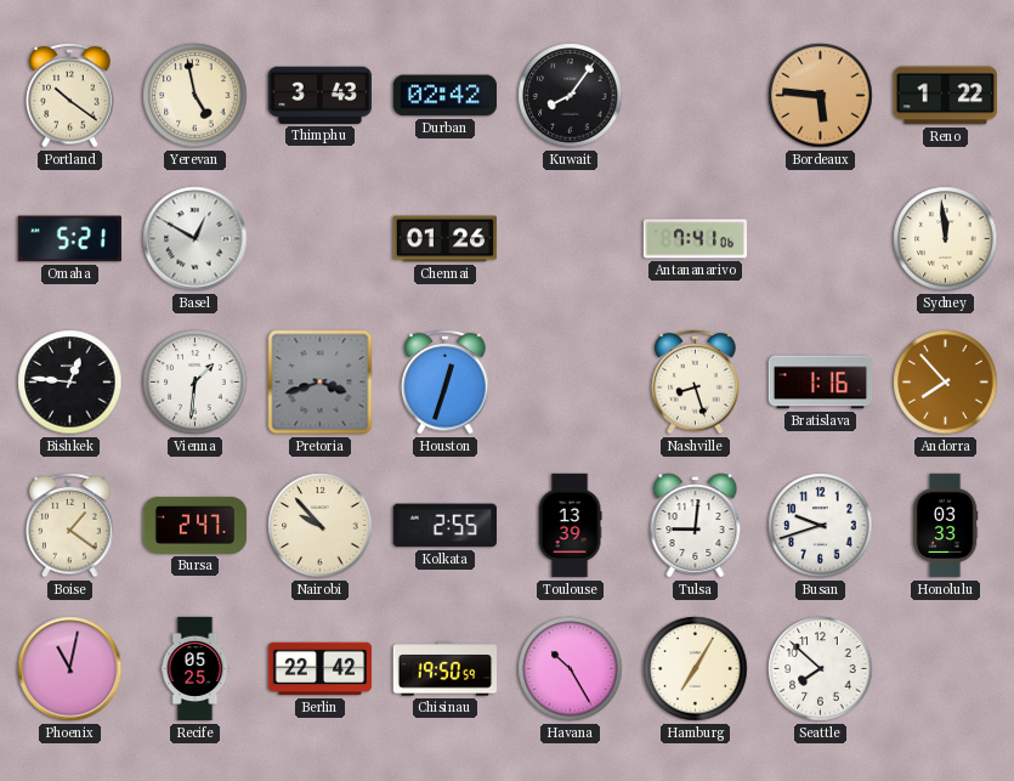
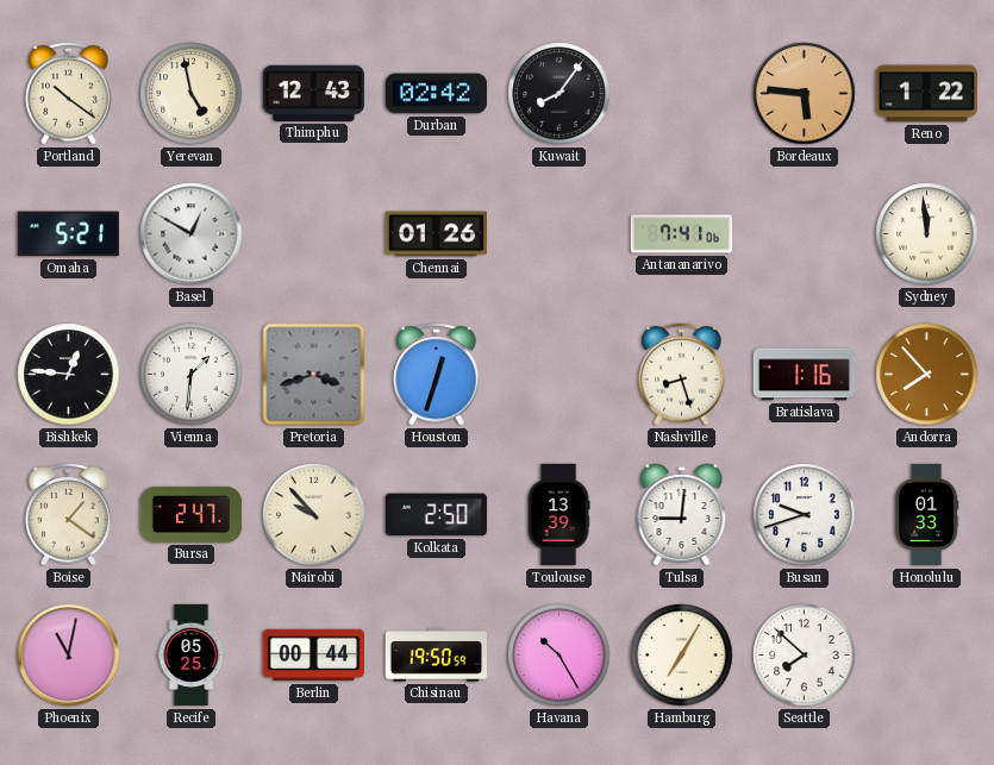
Thimphu: 3:43 -> 12:43 (313, 93)
Kolkata: 2:55 -> 2:50 (436, 515)
Honolulu: 03:33 -> 01:33 (926, 515)
Berlin: 22:42 -> 00:44 (314, 656)
